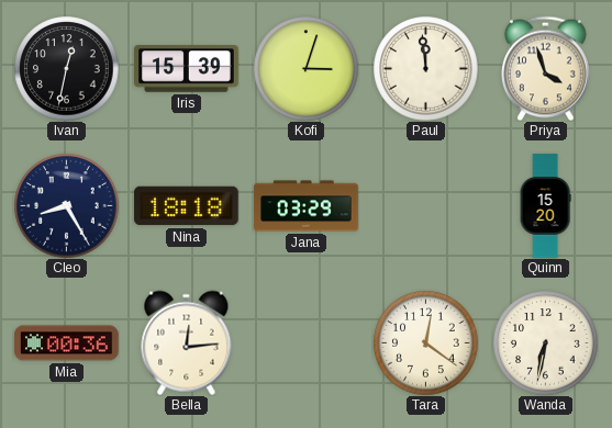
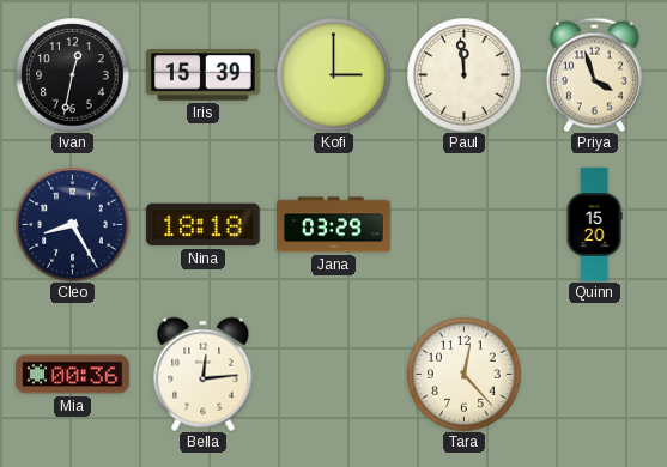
Kofi: 3:03 -> 3:00 (333, 74)
Tara: 12:21 -> 12:23 (463, 374)
Wanda: 6:32 -> none (545, 342)
